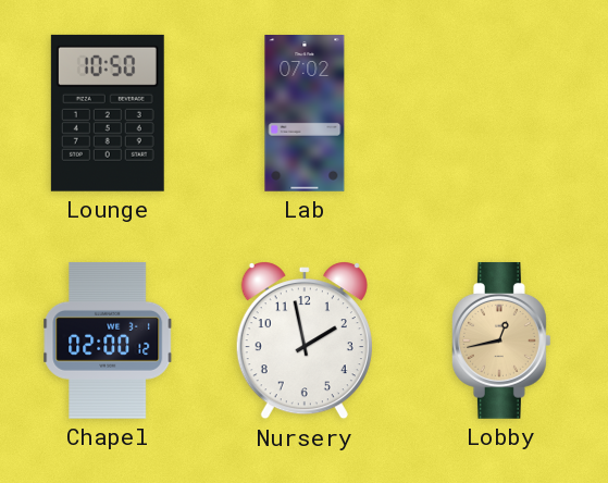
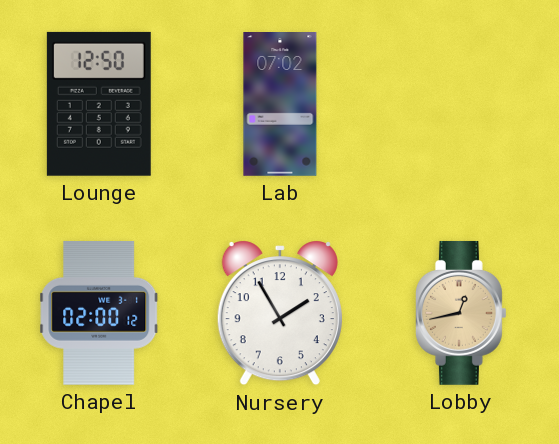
Lounge: 10:50 -> 12:50 (99, 104)
Nursery: 1:58 -> 1:55 (280, 313)
